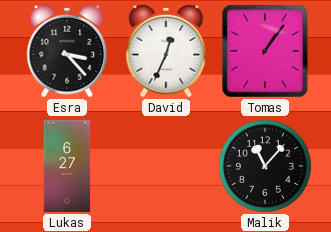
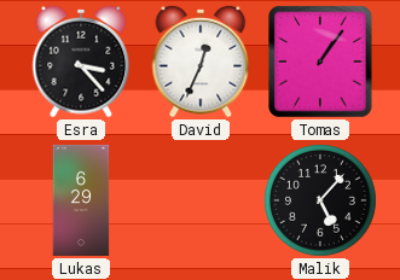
Lukas: 6:27 -> 6:29 (81, 200)
Malik: 11:07 -> 5:07 (321, 202)
